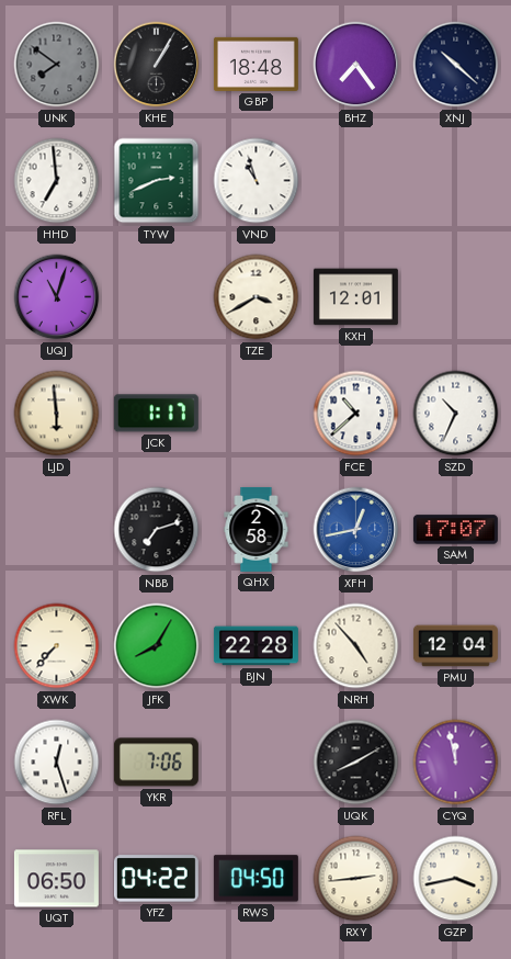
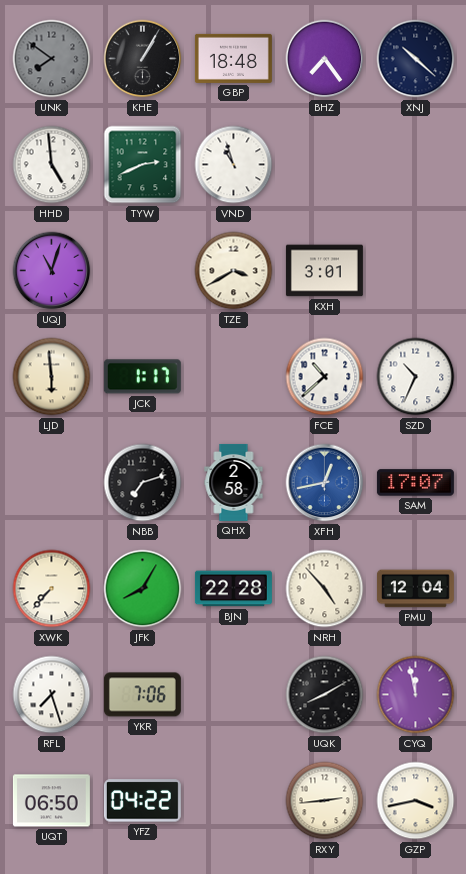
HHD: 6:59 -> 4:59 (52, 165)
KXH: 12:01 -> 3:01 (324, 271)
RFL: 12:27 -> 7:27 (52, 695)
RWS: 04:50 -> none (256, 879)
